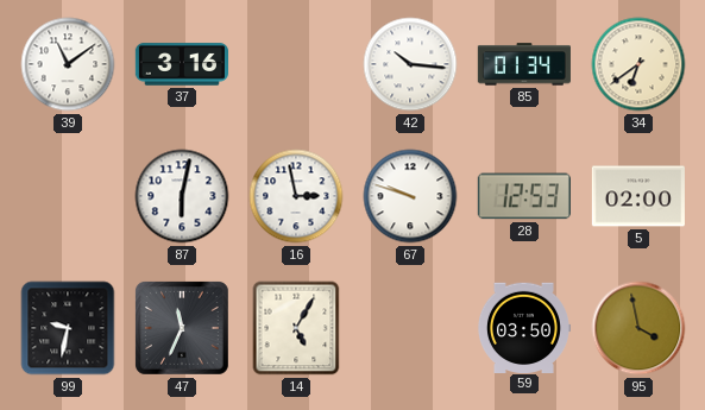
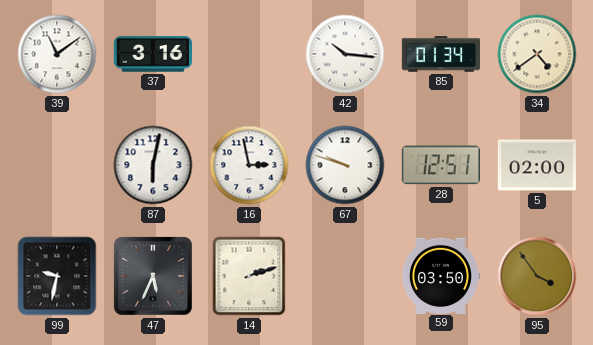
34: 6:39 -> 4:39 (537, 54)
28: 12:53 -> 12:51 (441, 165)
47: 11:34 -> 5:34 (153, 276)
14: 5:05 -> 2:12 (249, 276)
95: 3:58 -> 3:54 (537, 276)
